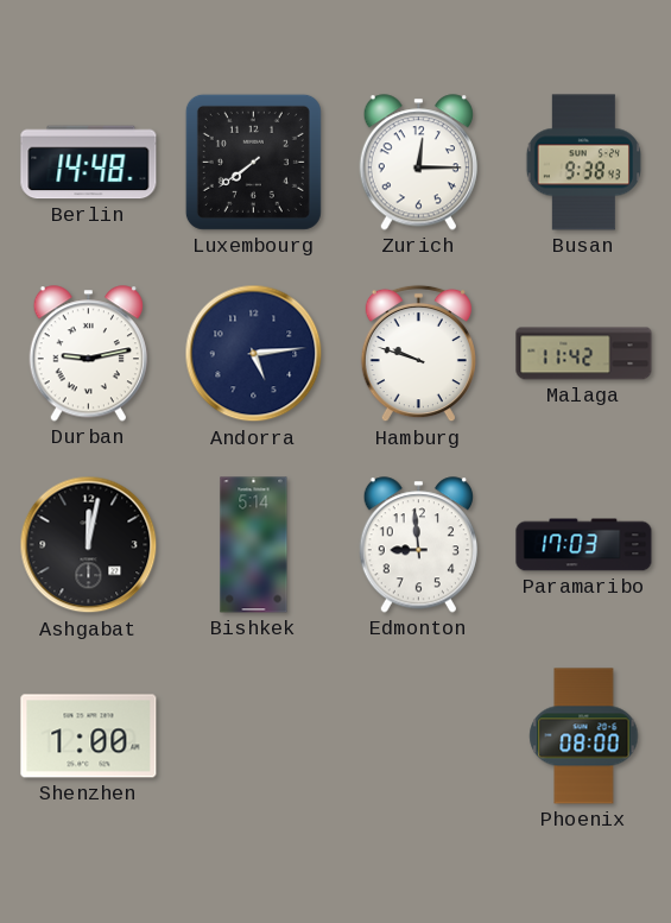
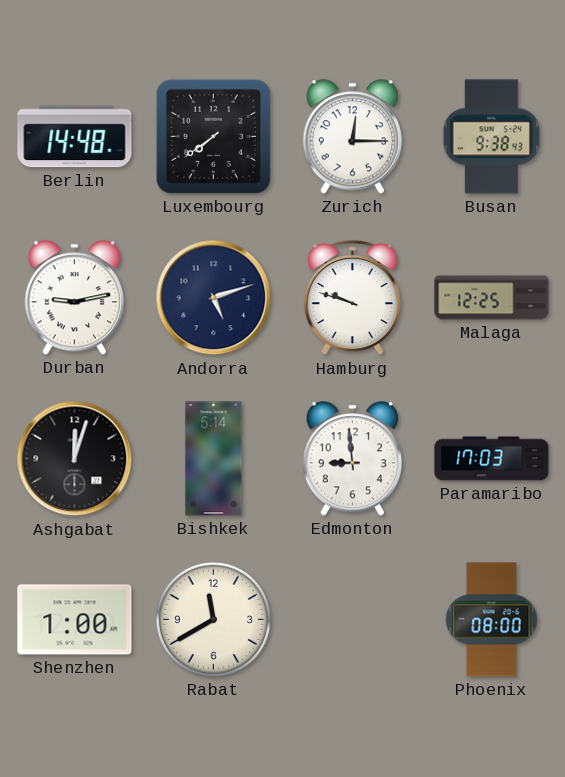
Andorra: 5:14 -> 5:12 (214, 298)
Malaga: 11:42 -> 12:25 (492, 298)
Ashgabat: 12:02 -> 12:03 (75, 459)
Rabat: none -> 11:40 (213, 619)
